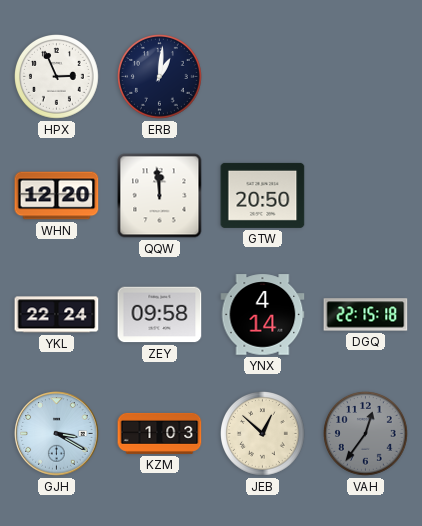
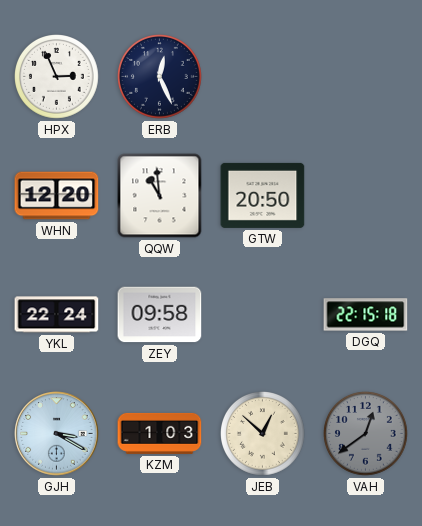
ERB: 1:01 -> 12:26 (160, 77)
QQW: 11:59 -> 10:59 (160, 196)
YNX: 4:14 -> none (263, 315)
VAH: 12:36 -> 12:39 (366, 434)
